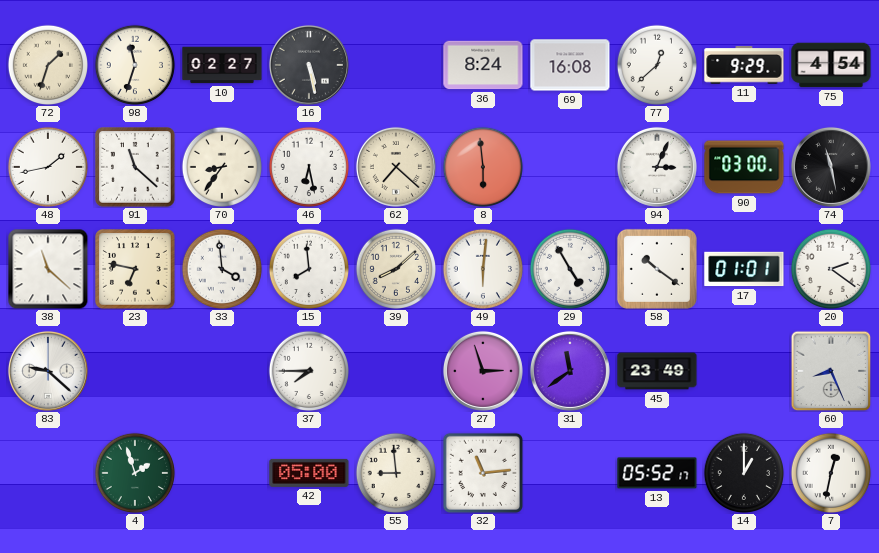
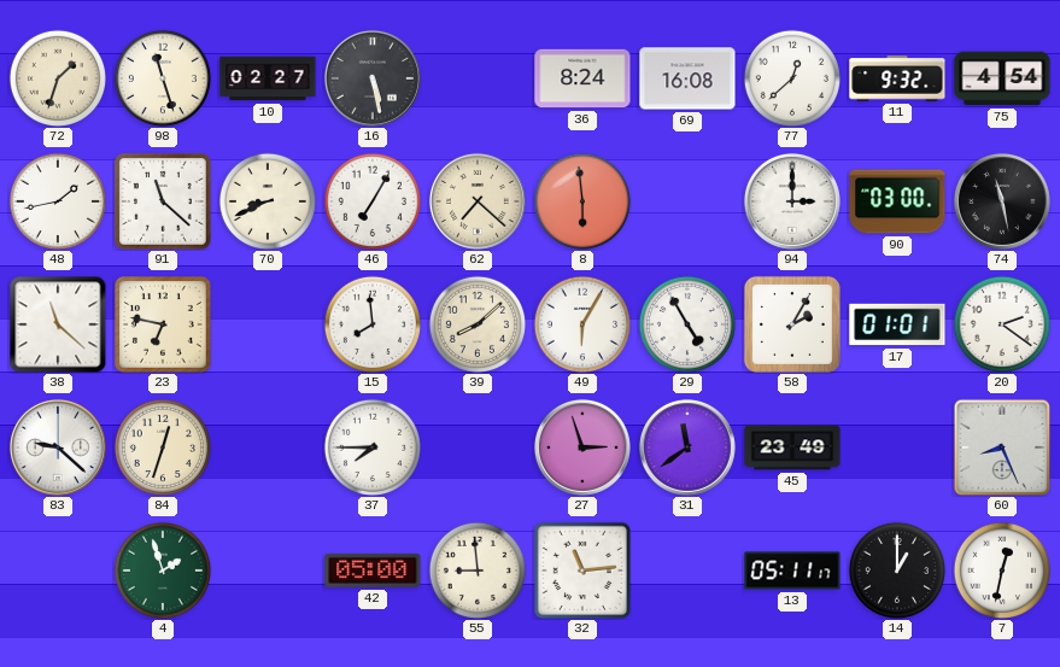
98: 11:33 -> 11:27 (162, 77)
11: 9:29 -> 9:32 (897, 78)
70: 8:36 -> 8:41 (267, 200)
46: 6:28 -> 7:05 (371, 200)
94: 3:04 -> 3:00 (792, 201)
33: 3:59 -> none (221, 268)
49: 6:01 -> 6:05 (581, 323)
58: 10:21 -> 2:05 (792, 324)
84: none -> 12:33 (162, 446)
13: 05:52 -> 05:11 (792, 571)
